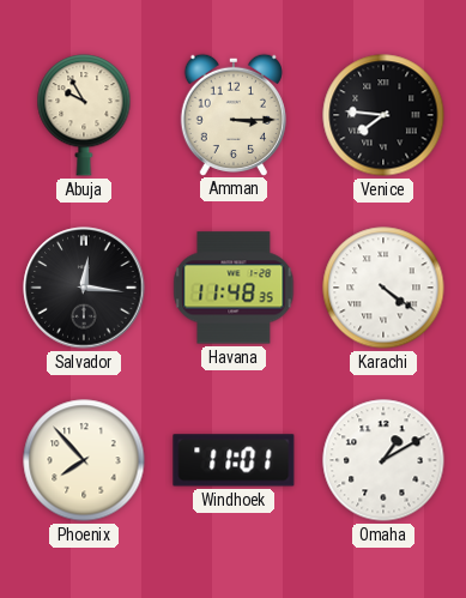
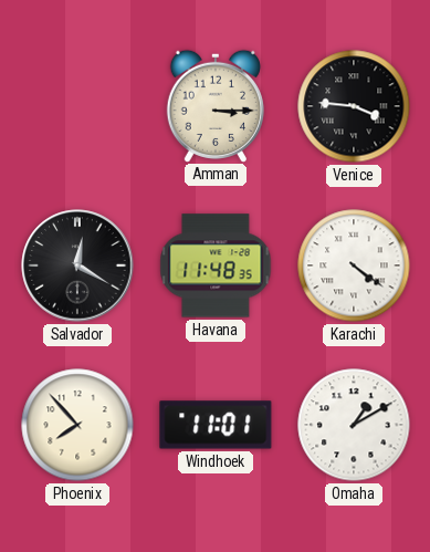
Abuja: 9:55 -> none (84, 115)
Venice: 7:46 -> 3:46 (354, 106)
Salvador: 12:16 -> 12:20 (77, 265)
